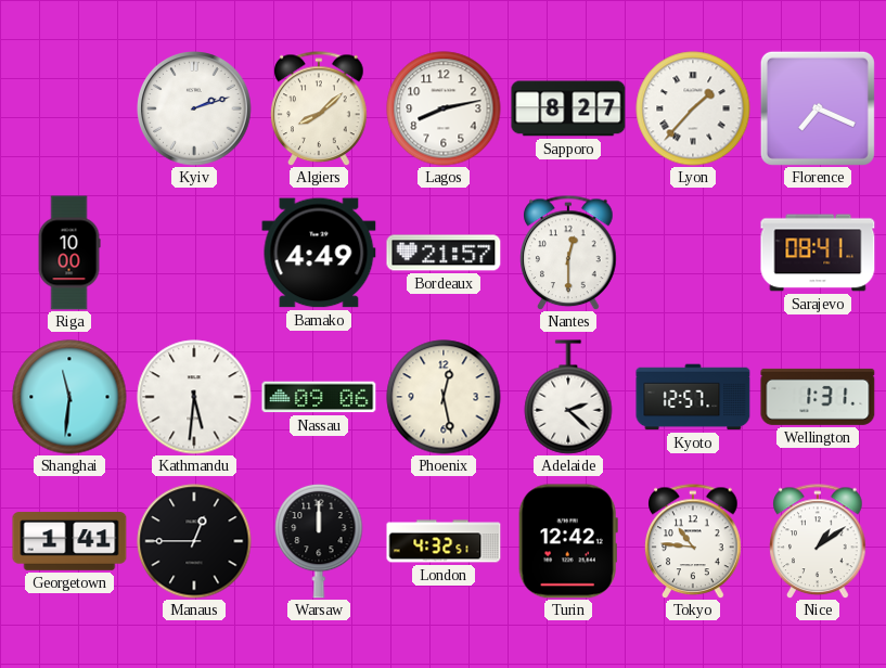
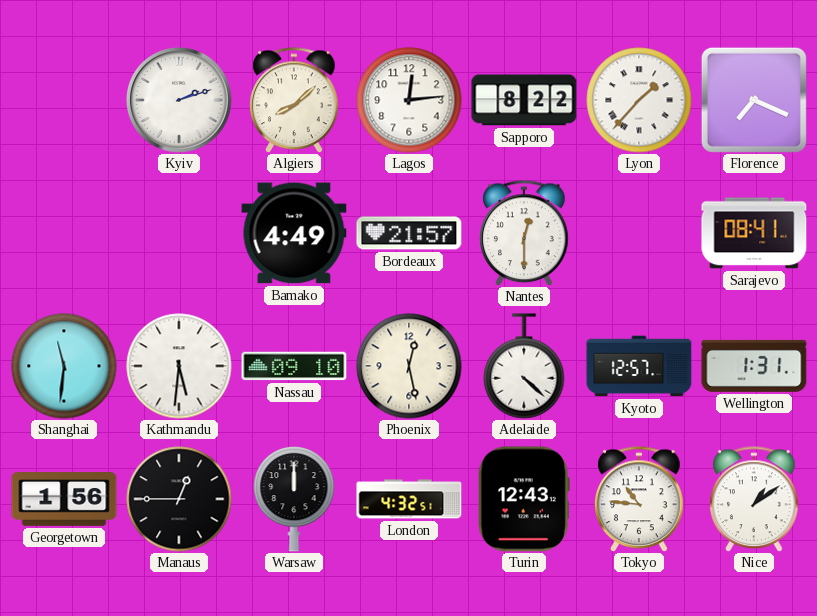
Lagos: 8:13 -> 12:14 (409, 100)
Sapporo: 8:27 -> 8:22 (524, 100)
Riga: 10:00 -> none (69, 253)
Nassau: 09:06 -> 09:10 (294, 366)
Adelaide: 2:22 -> 4:22 (524, 366)
Georgetown: 1:41 -> 1:56 (64, 499)
Turin: 12:42 -> 12:43 (524, 499)
